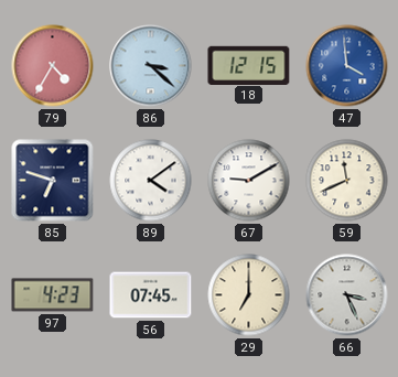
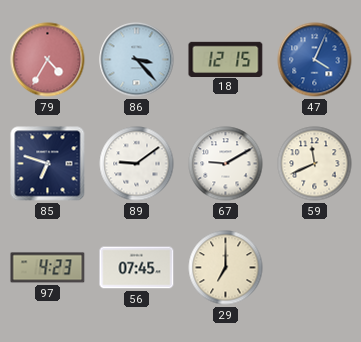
86: 3:22 -> 3:23 (137, 60)
47: 3:59 -> 4:04 (315, 60)
89: 4:09 -> 9:09 (137, 164)
66: 3:26 -> none (347, 295)
